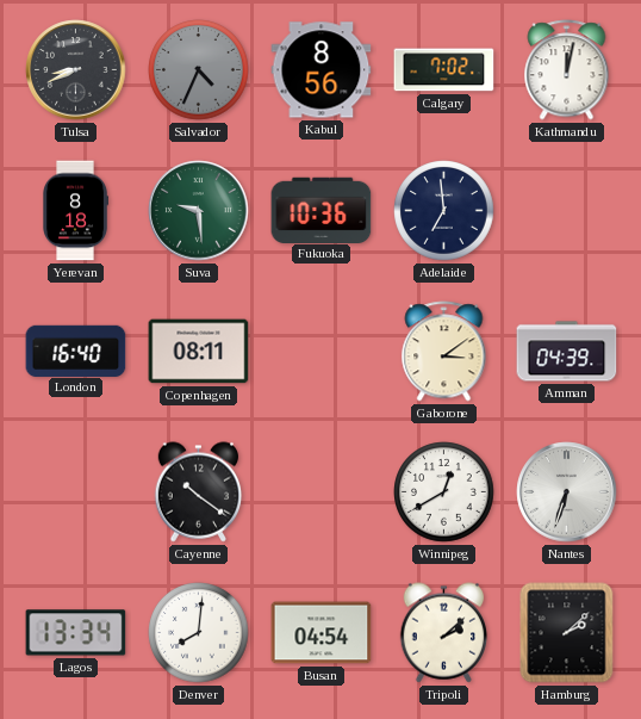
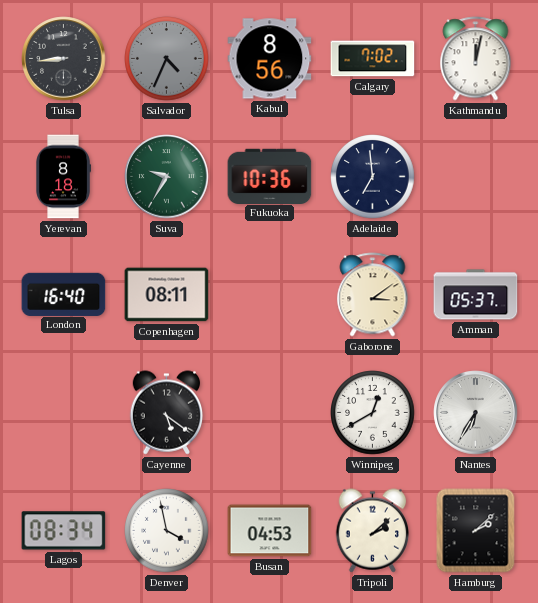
Tulsa: 8:41 -> 8:44 (64, 59)
Suva: 9:29 -> 9:35 (167, 177)
Amman: 04:39 -> 05:37 (476, 295)
Cayenne: 10:21 -> 5:21 (167, 413)
Nantes: 6:33 -> 6:35 (476, 413)
Lagos: 13:34 -> 08:34 (64, 531)
Denver: 8:01 -> 3:58 (167, 531)
Busan: 04:54 -> 04:53 (270, 531)
